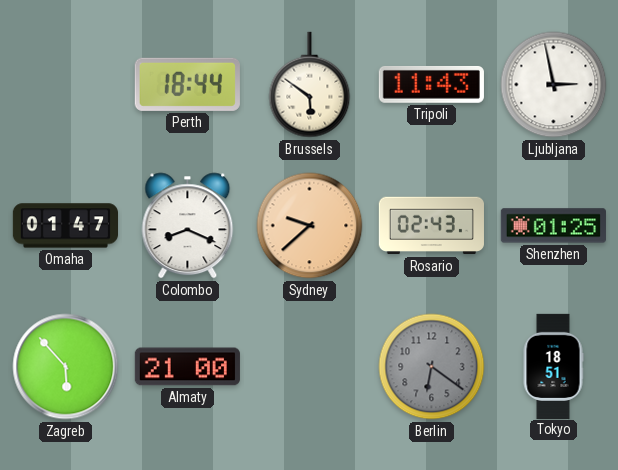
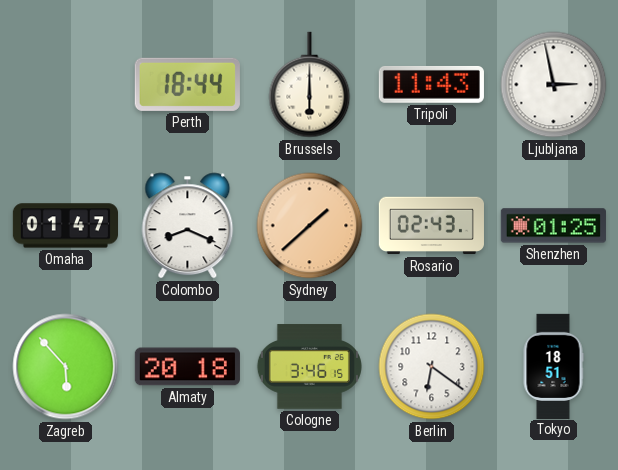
Brussels: 5:51 -> 6:00 (310, 85)
Sydney: 9:38 -> 1:38 (310, 226)
Almaty: 21:00 -> 20:18 (187, 367)
Cologne: none -> 3:46 (309, 367)
Berlin dial: grey -> white (432, 367)
